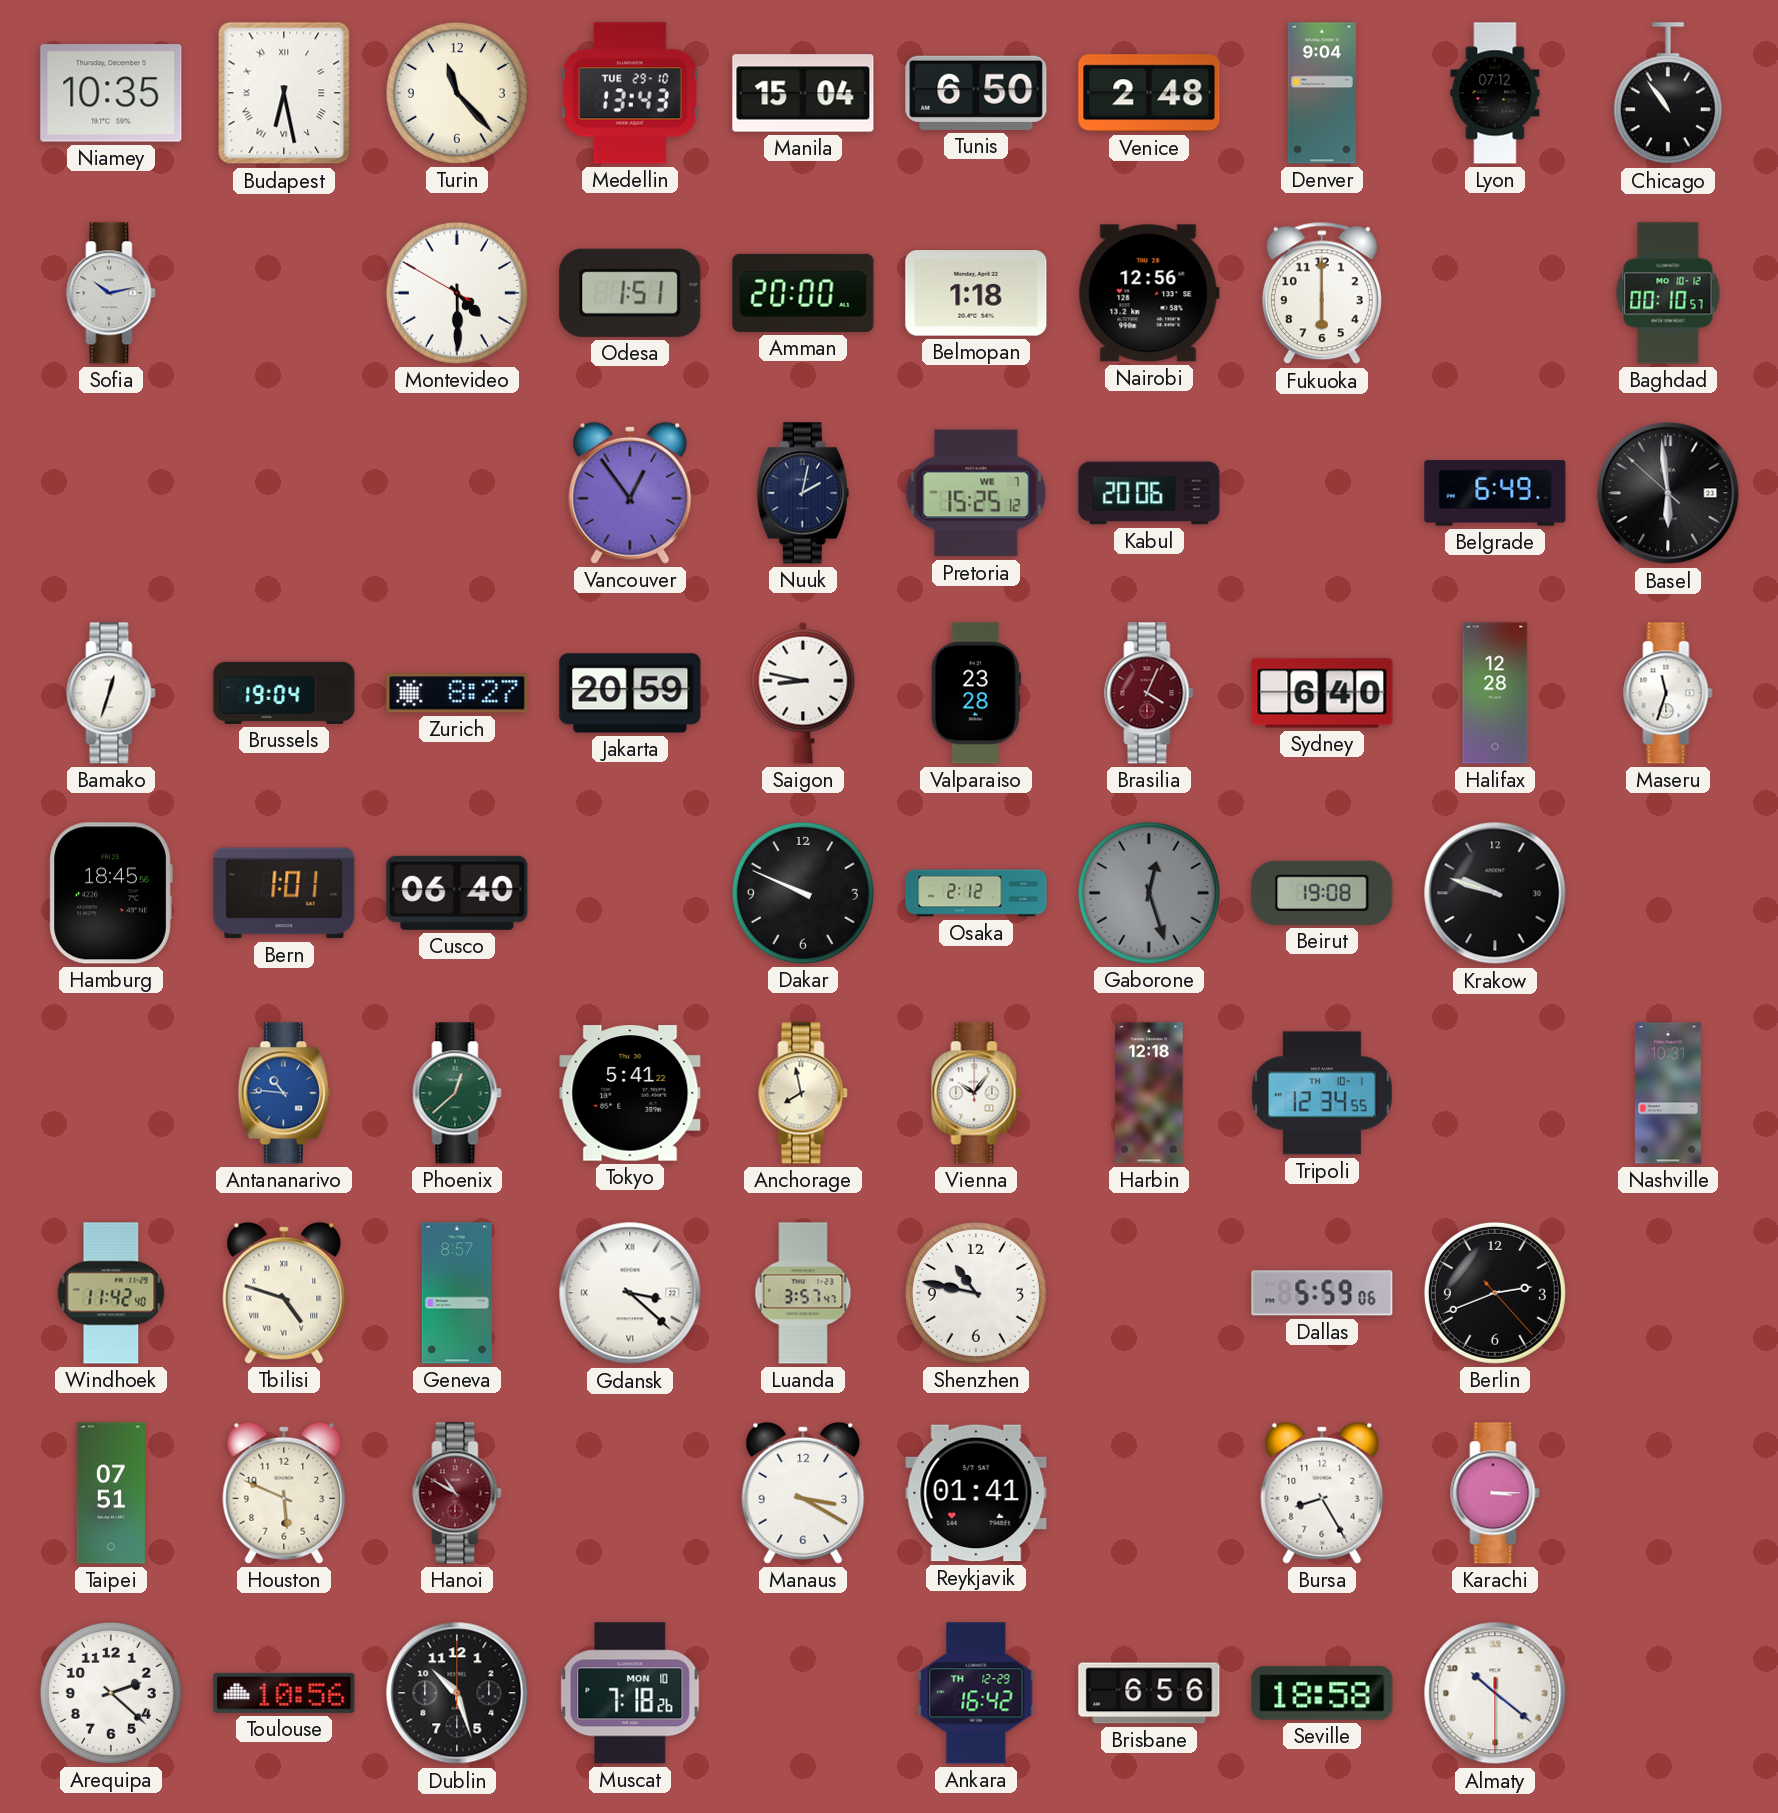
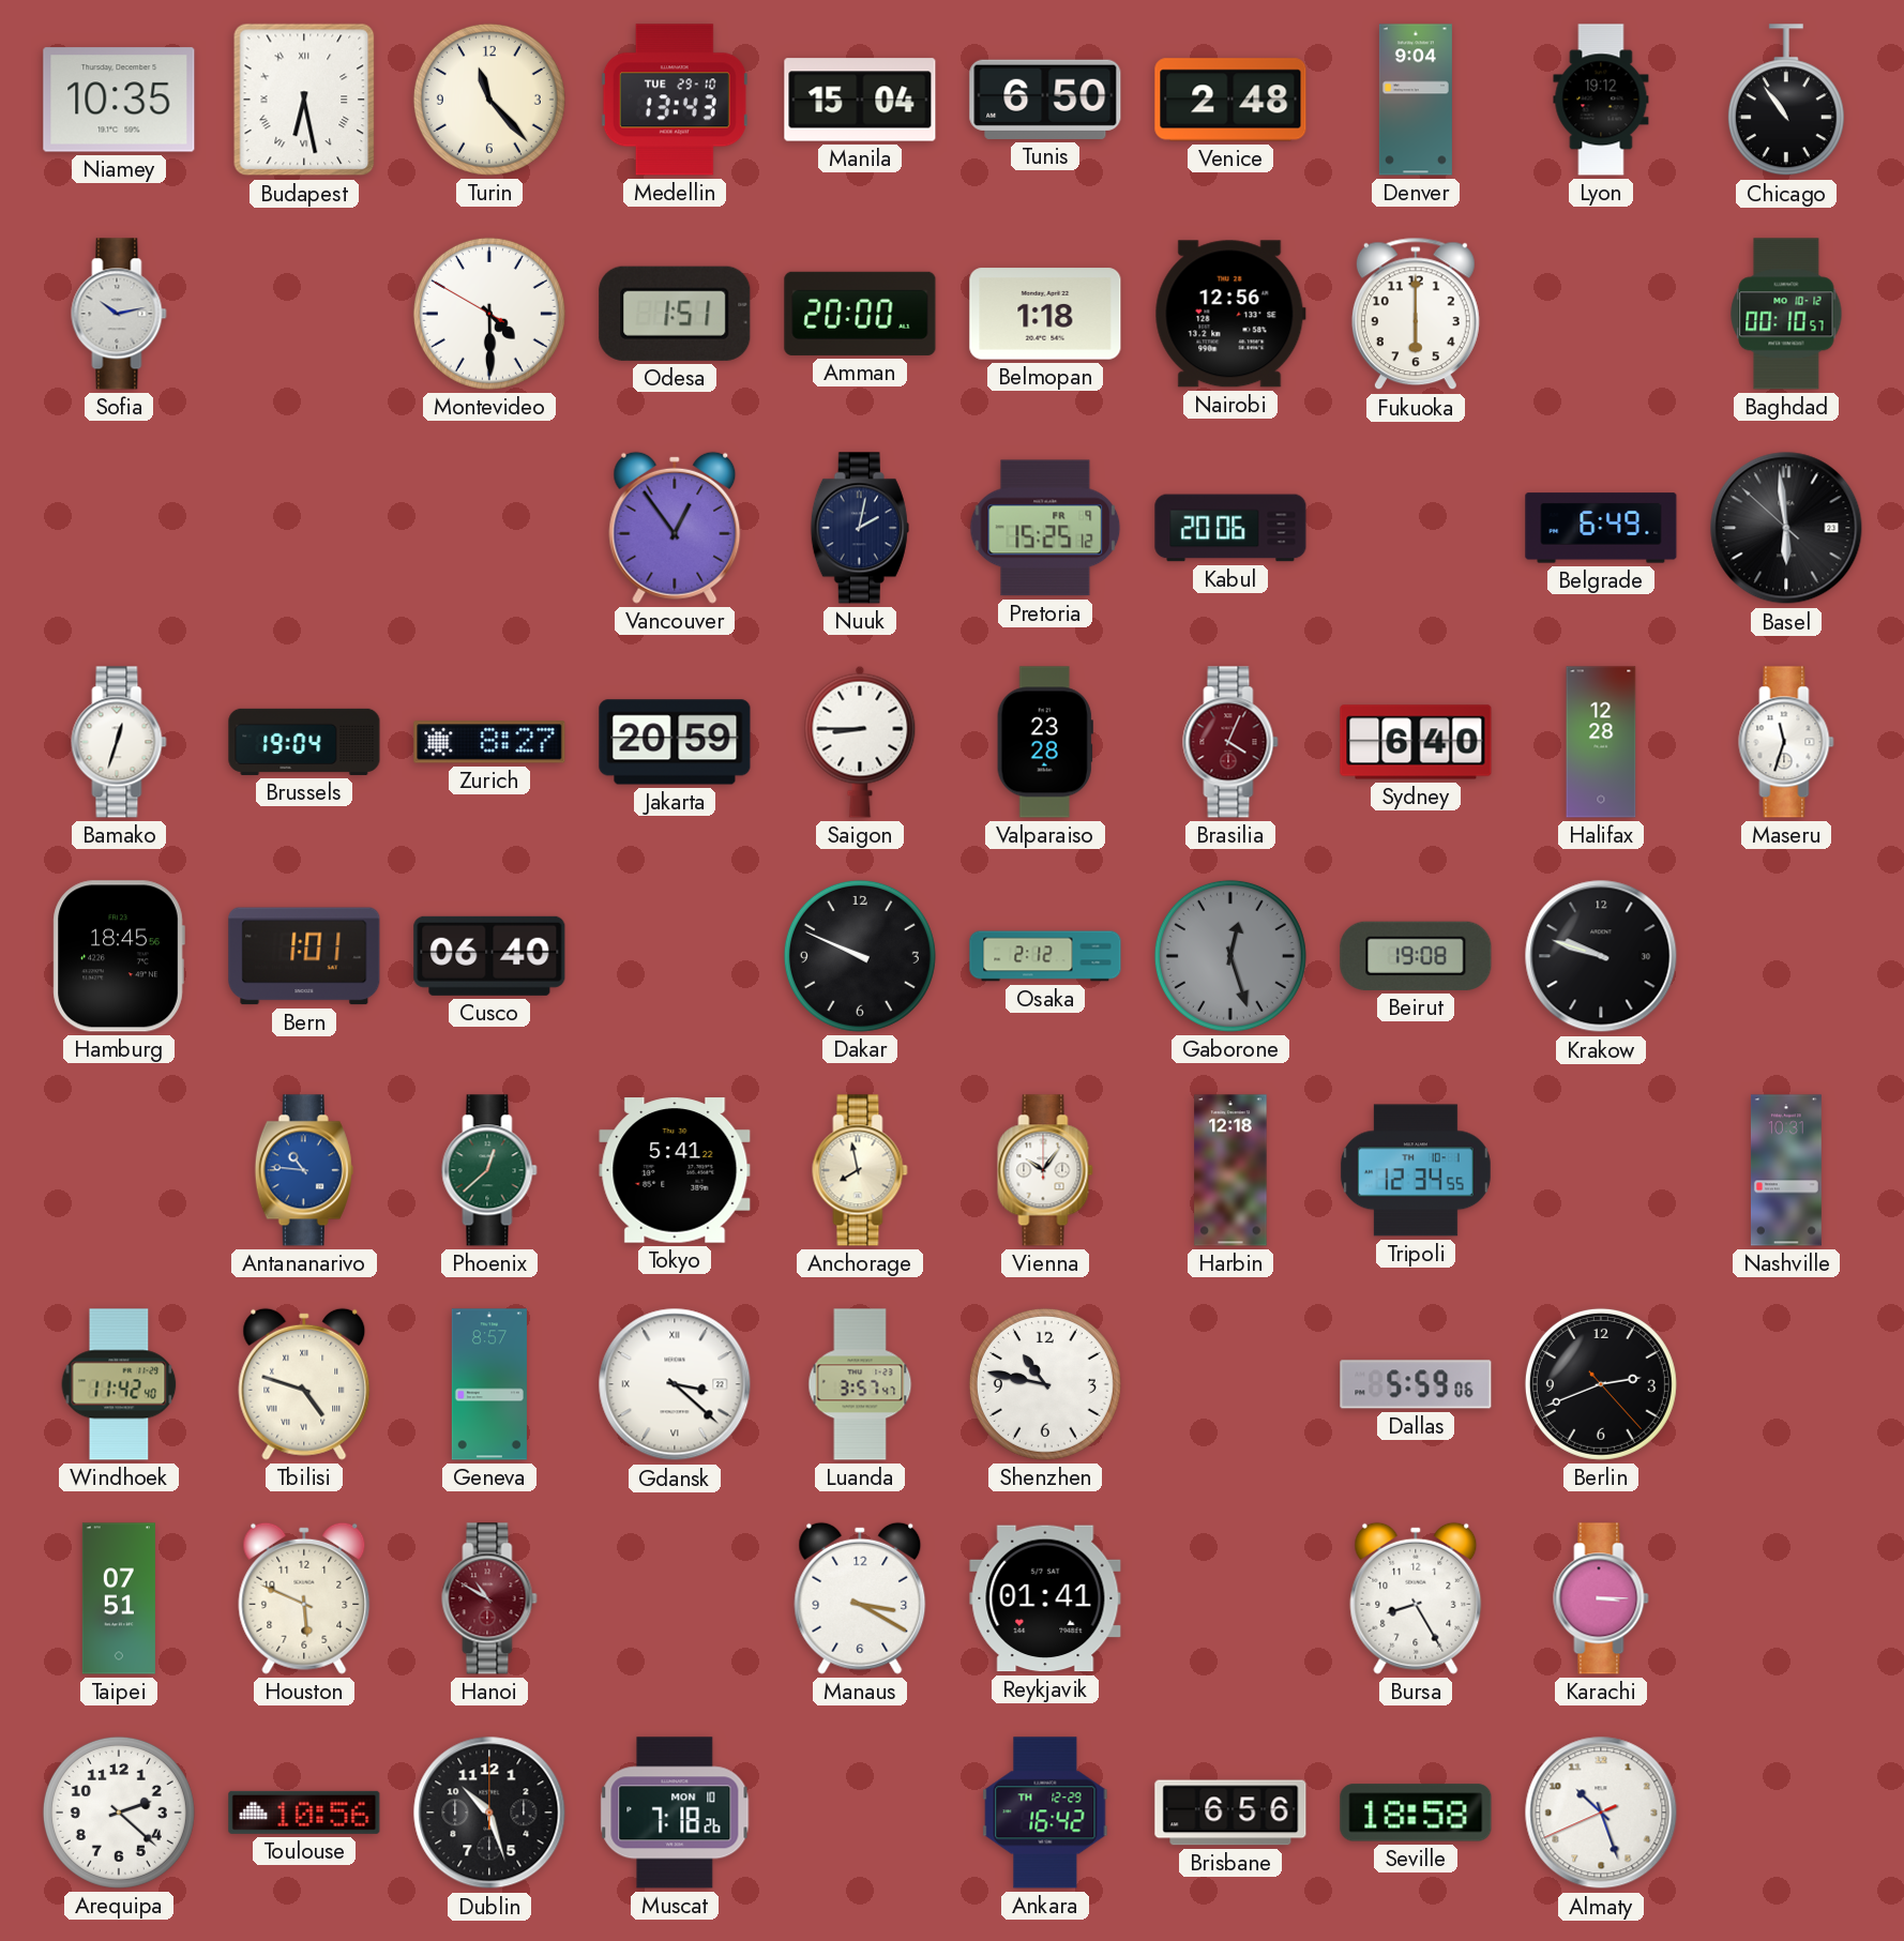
Lyon: 07:12 -> 19:12 (1601, 100)
Pretoria date: WE 7 -> FR 9 (1045, 528)
Saigon: 8:47 -> 8:45 (860, 742)
Almaty: 10:21 -> 10:26 (1601, 1813)
